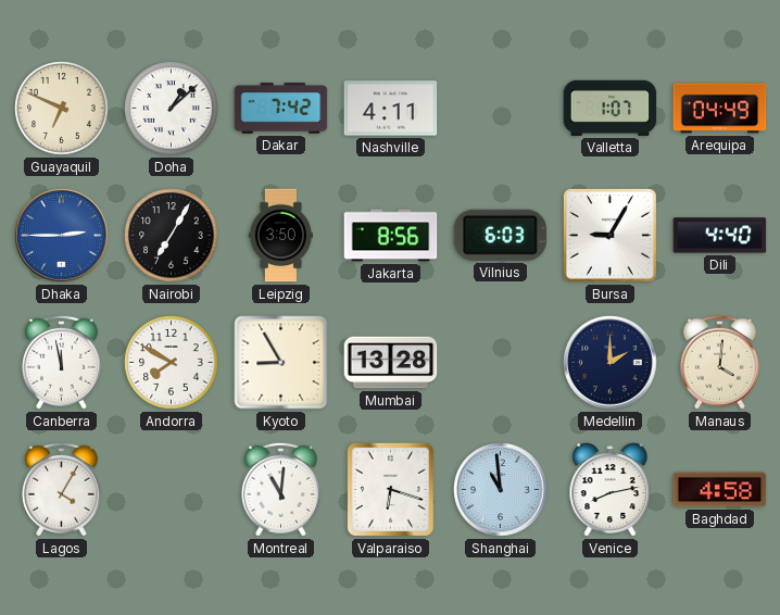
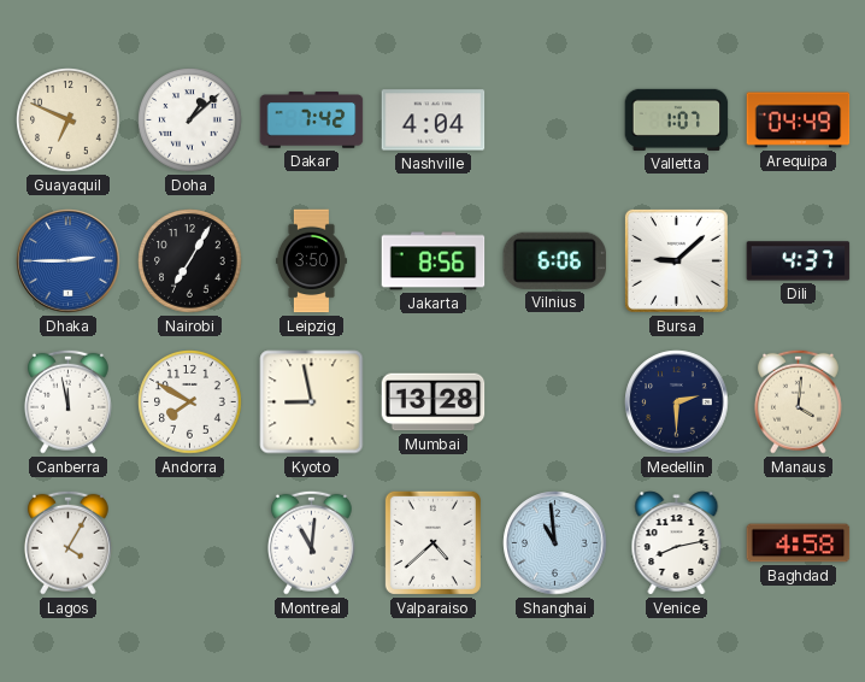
Nashville: 4:11 -> 4:04 (434, 120)
Vilnius: 6:03 -> 6:06 (555, 260)
Bursa: 9:05 -> 9:08 (676, 260)
Dili: 4:40 -> 4:37 (799, 261)
Kyoto: 8:55 -> 8:58 (312, 402)
Medellin: 2:00 -> 2:30 (677, 402)
Valparaiso: 6:18 -> 4:38 (432, 542)
